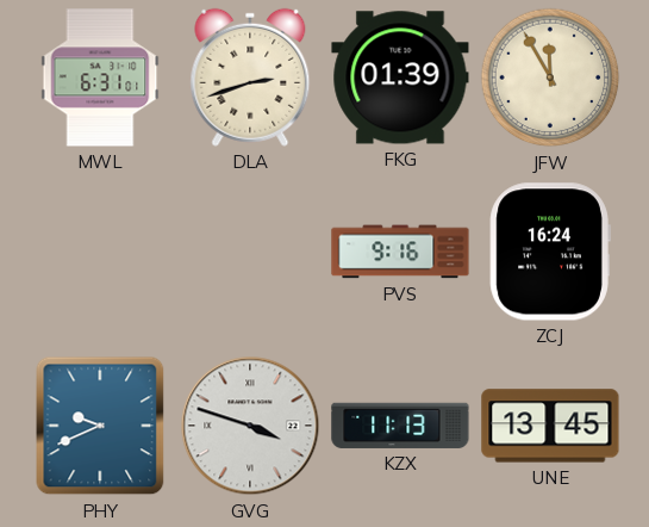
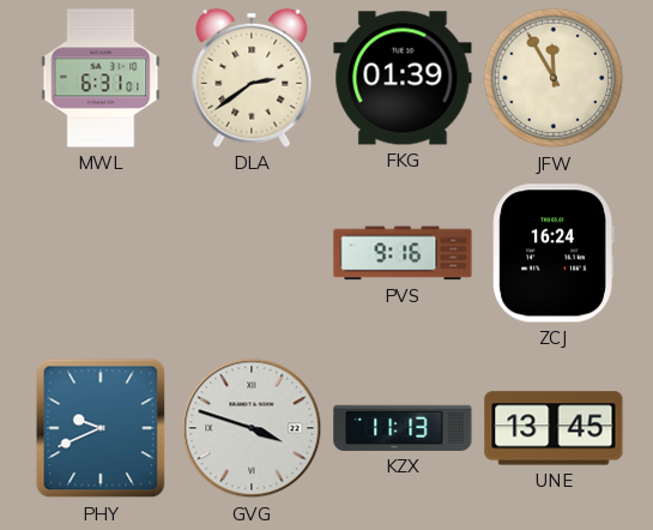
DLA: 2:42 -> 2:39 (252, 78)
